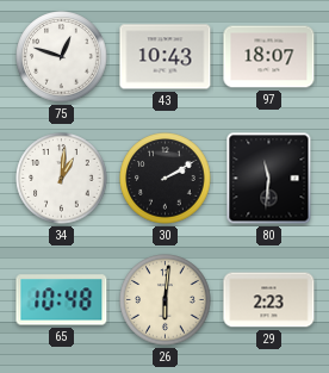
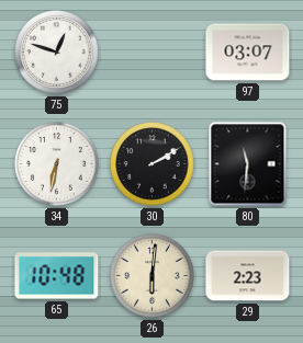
43: 10:43 -> none (166, 57)
97: 18:07 -> 03:07 (248, 53)
34: 1:01 -> 6:32 (57, 164)
